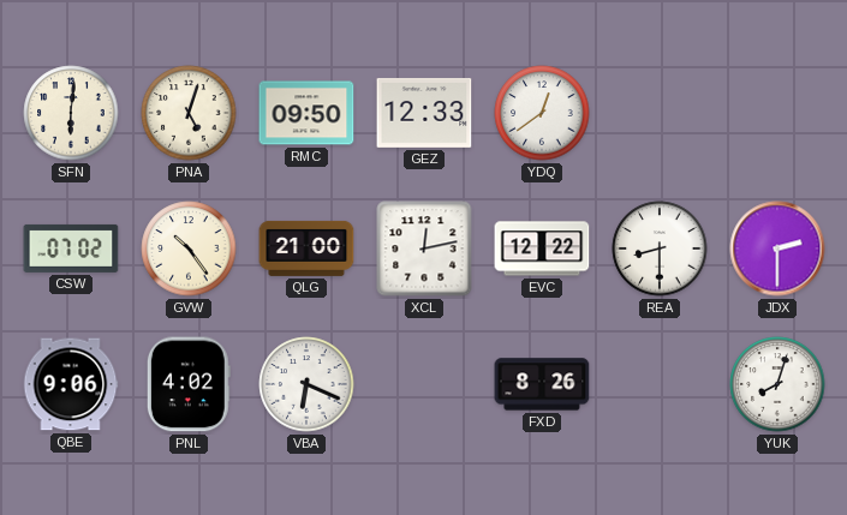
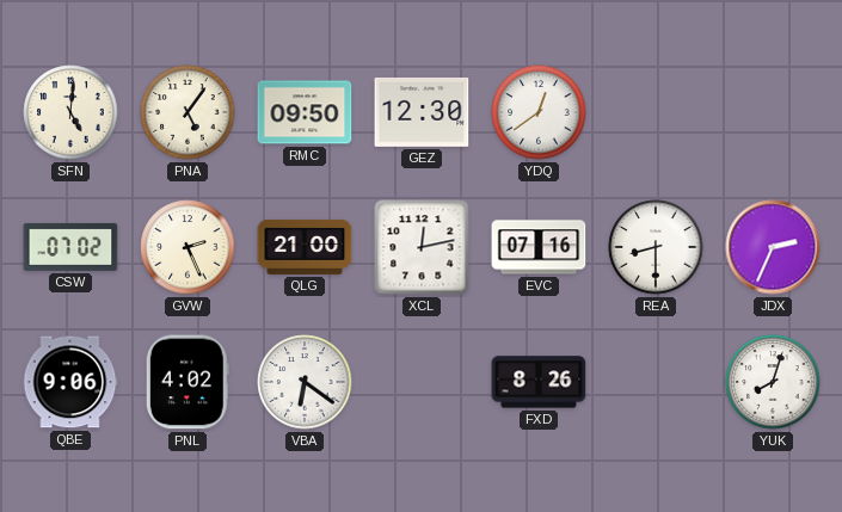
SFN: 6:01 -> 5:01 (70, 112)
PNA: 5:03 -> 5:06 (188, 112)
GEZ: 12:33 -> 12:30 (422, 112)
GVW: 10:24 -> 2:26 (188, 247)
EVC: 12:22 -> 07:16 (539, 247)
JDX: 2:30 -> 2:34 (773, 247)
VBA: 6:19 -> 6:21 (305, 382)
